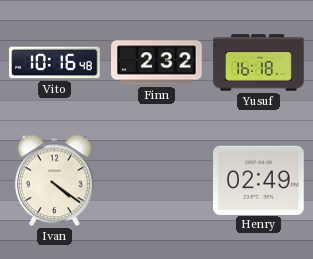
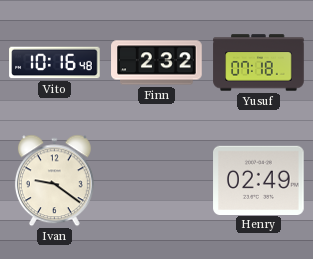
Yusuf: 16:18 -> 07:18 (259, 63)
Ivan: 4:21 -> 9:21 (54, 181)
